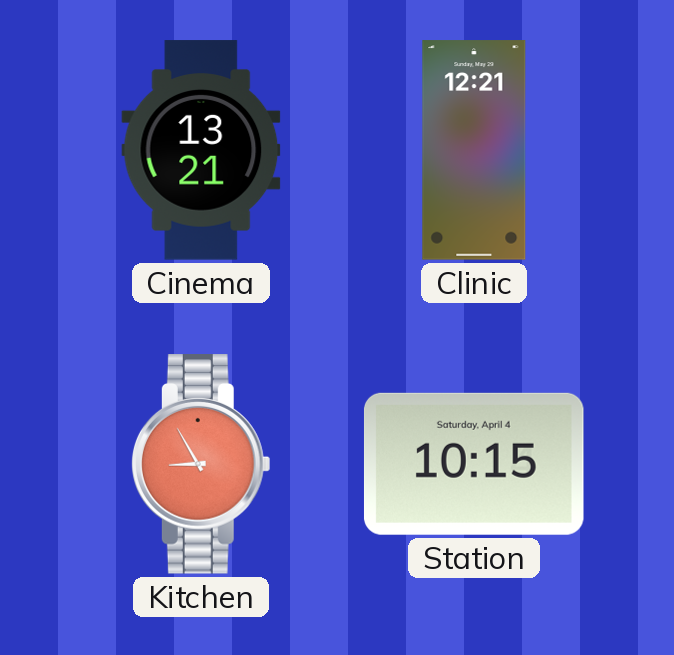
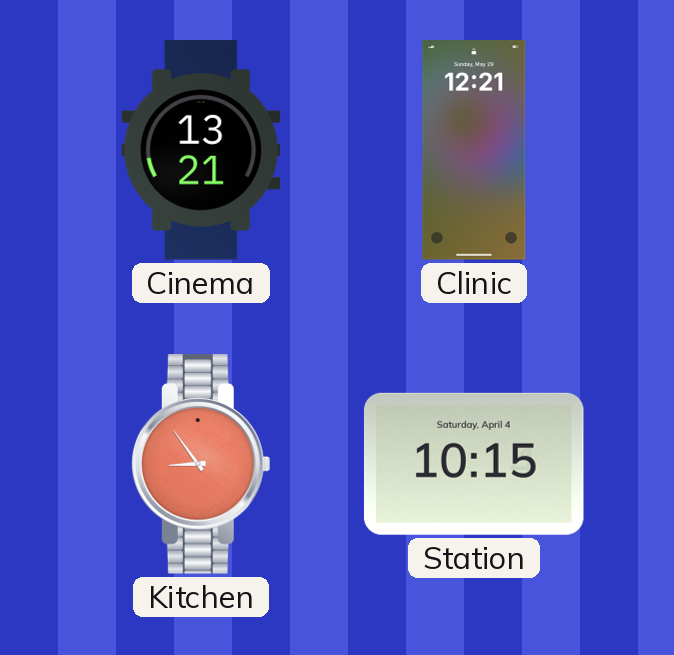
Kitchen: 8:55 -> 8:54 (201, 464)
